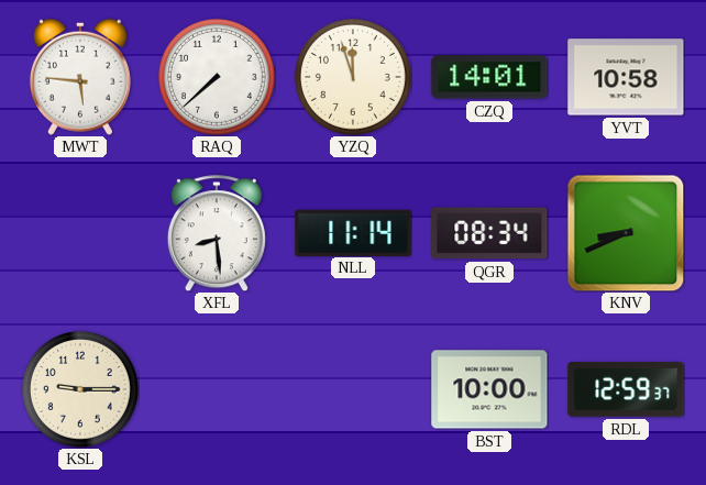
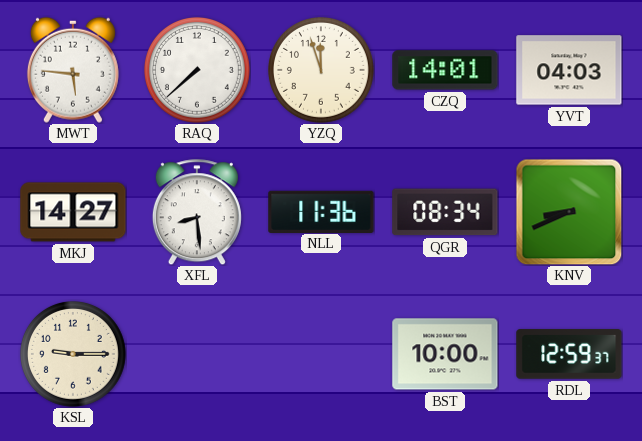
YVT: 10:58 -> 04:03 (569, 70)
MKJ: none -> 14:27 (73, 212)
NLL: 11:14 -> 11:36 (321, 211)
